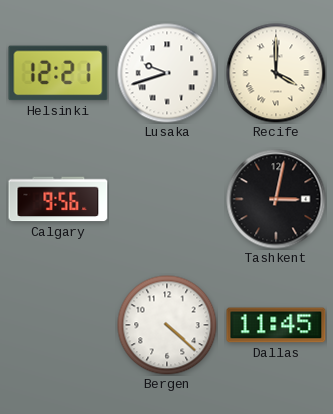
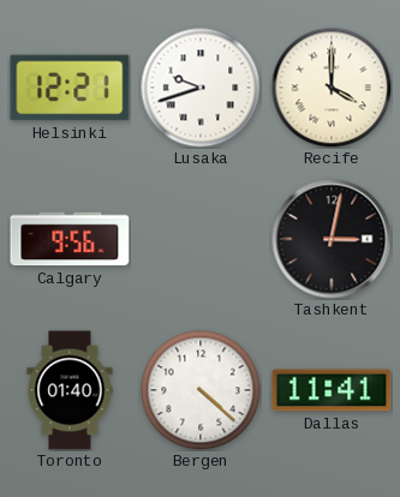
Toronto: none -> 01:40 (70, 390)
Dallas: 11:45 -> 11:41 (332, 390)
